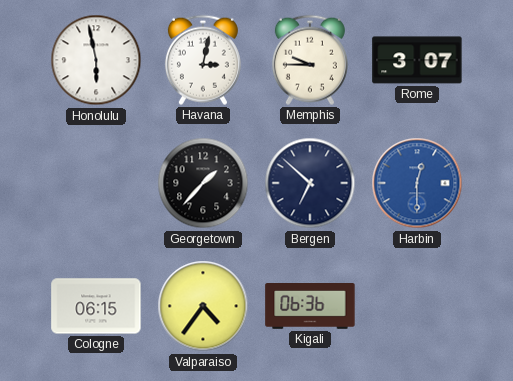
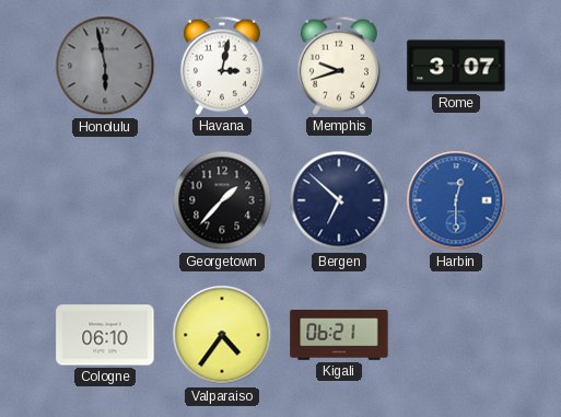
Honolulu dial: white -> grey (105, 66)
Memphis: 9:45 -> 9:42 (339, 66)
Cologne: 06:15 -> 06:10 (105, 335)
Kigali: 06:36 -> 06:21 (339, 336)
